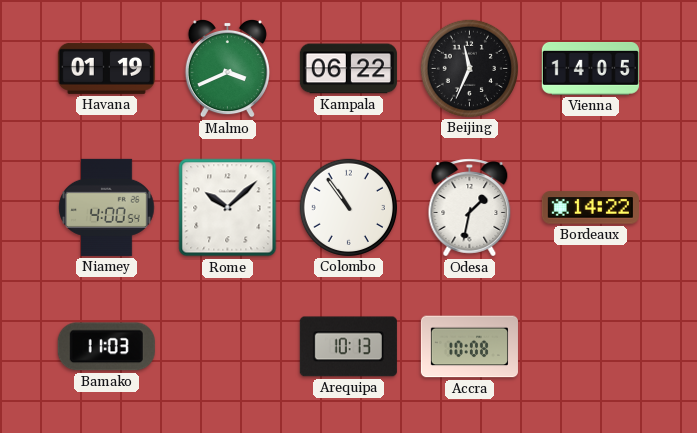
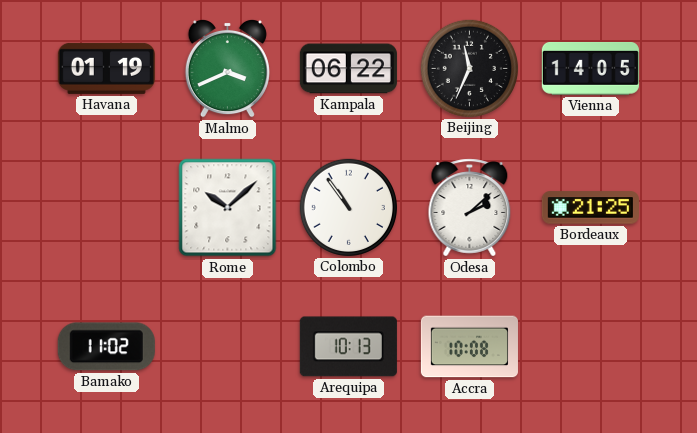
Niamey: 4:00 -> none (107, 207)
Odesa: 1:32 -> 2:08 (470, 208)
Bordeaux: 14:22 -> 21:25 (590, 208)
Bamako: 11:03 -> 11:02 (106, 347)
